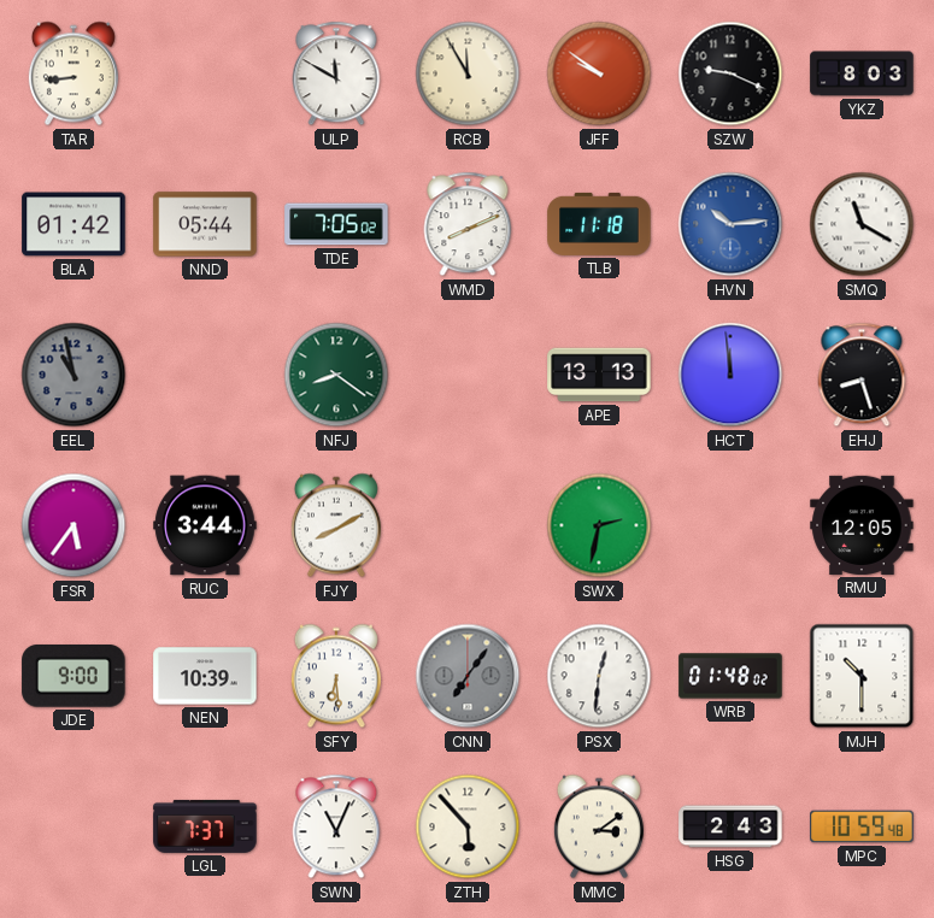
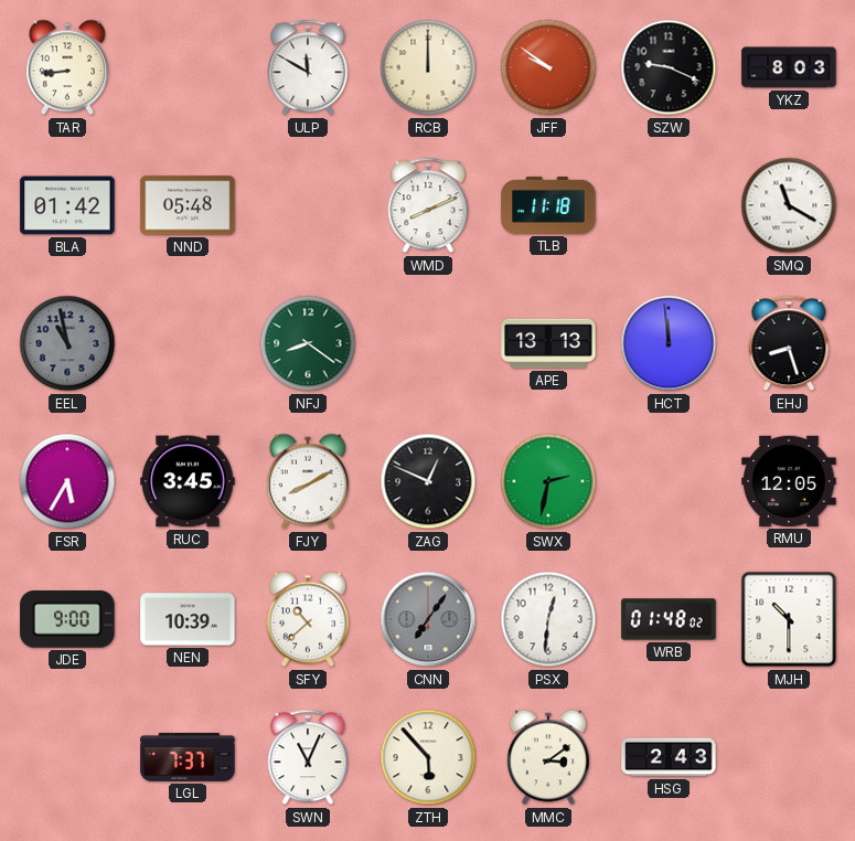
RCB: 11:55 -> 12:00 (428, 67)
NND: 05:44 -> 05:48 (188, 205)
TDE: 7:05 -> none (336, 224)
HVN: 10:14 -> none (730, 224)
FSR: 5:36 -> 5:35 (67, 481)
RUC: 3:44 -> 3:45 (188, 481)
ZAG: none -> 12:49 (428, 481)
SFY: 6:29 -> 10:38 (308, 619)
MPC: 10:59 -> none (862, 826)
